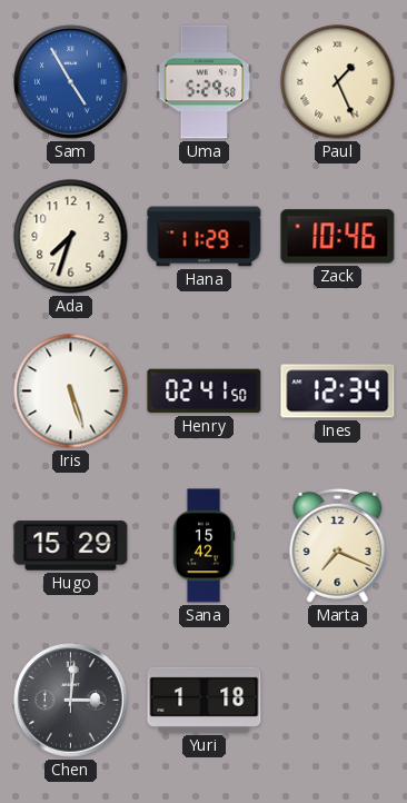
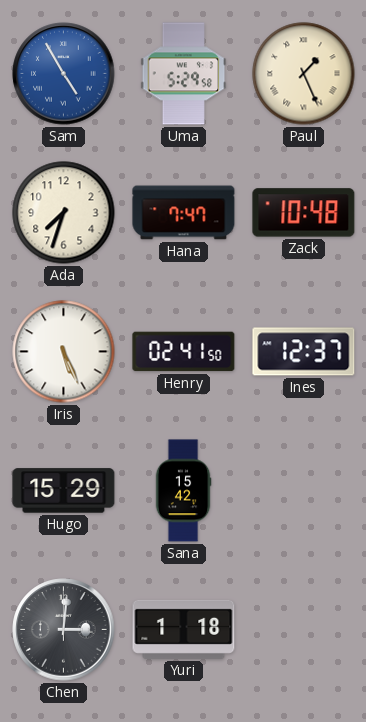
Hana: 11:29 -> 7:47 (184, 213)
Zack: 10:46 -> 10:48 (304, 213)
Iris: 5:27 -> 5:26 (64, 352)
Ines: 12:34 -> 12:37 (304, 352)
Marta: 7:19 -> none (338, 545)
